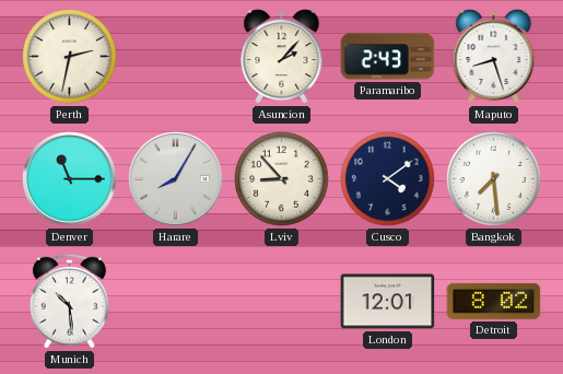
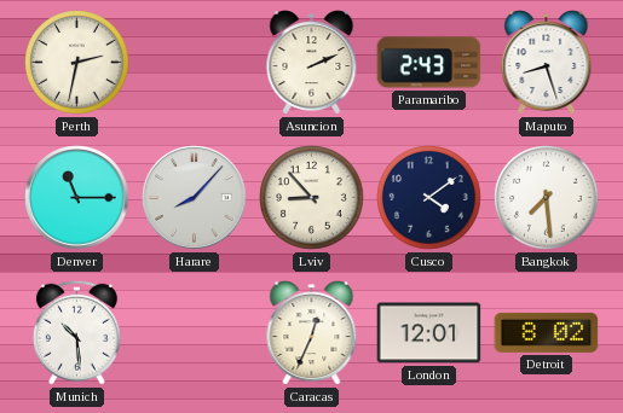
Asuncion: 2:07 -> 2:11 (312, 63)
Harare: 8:05 -> 8:07 (195, 198)
Caracas: none -> 12:34 (312, 333)
